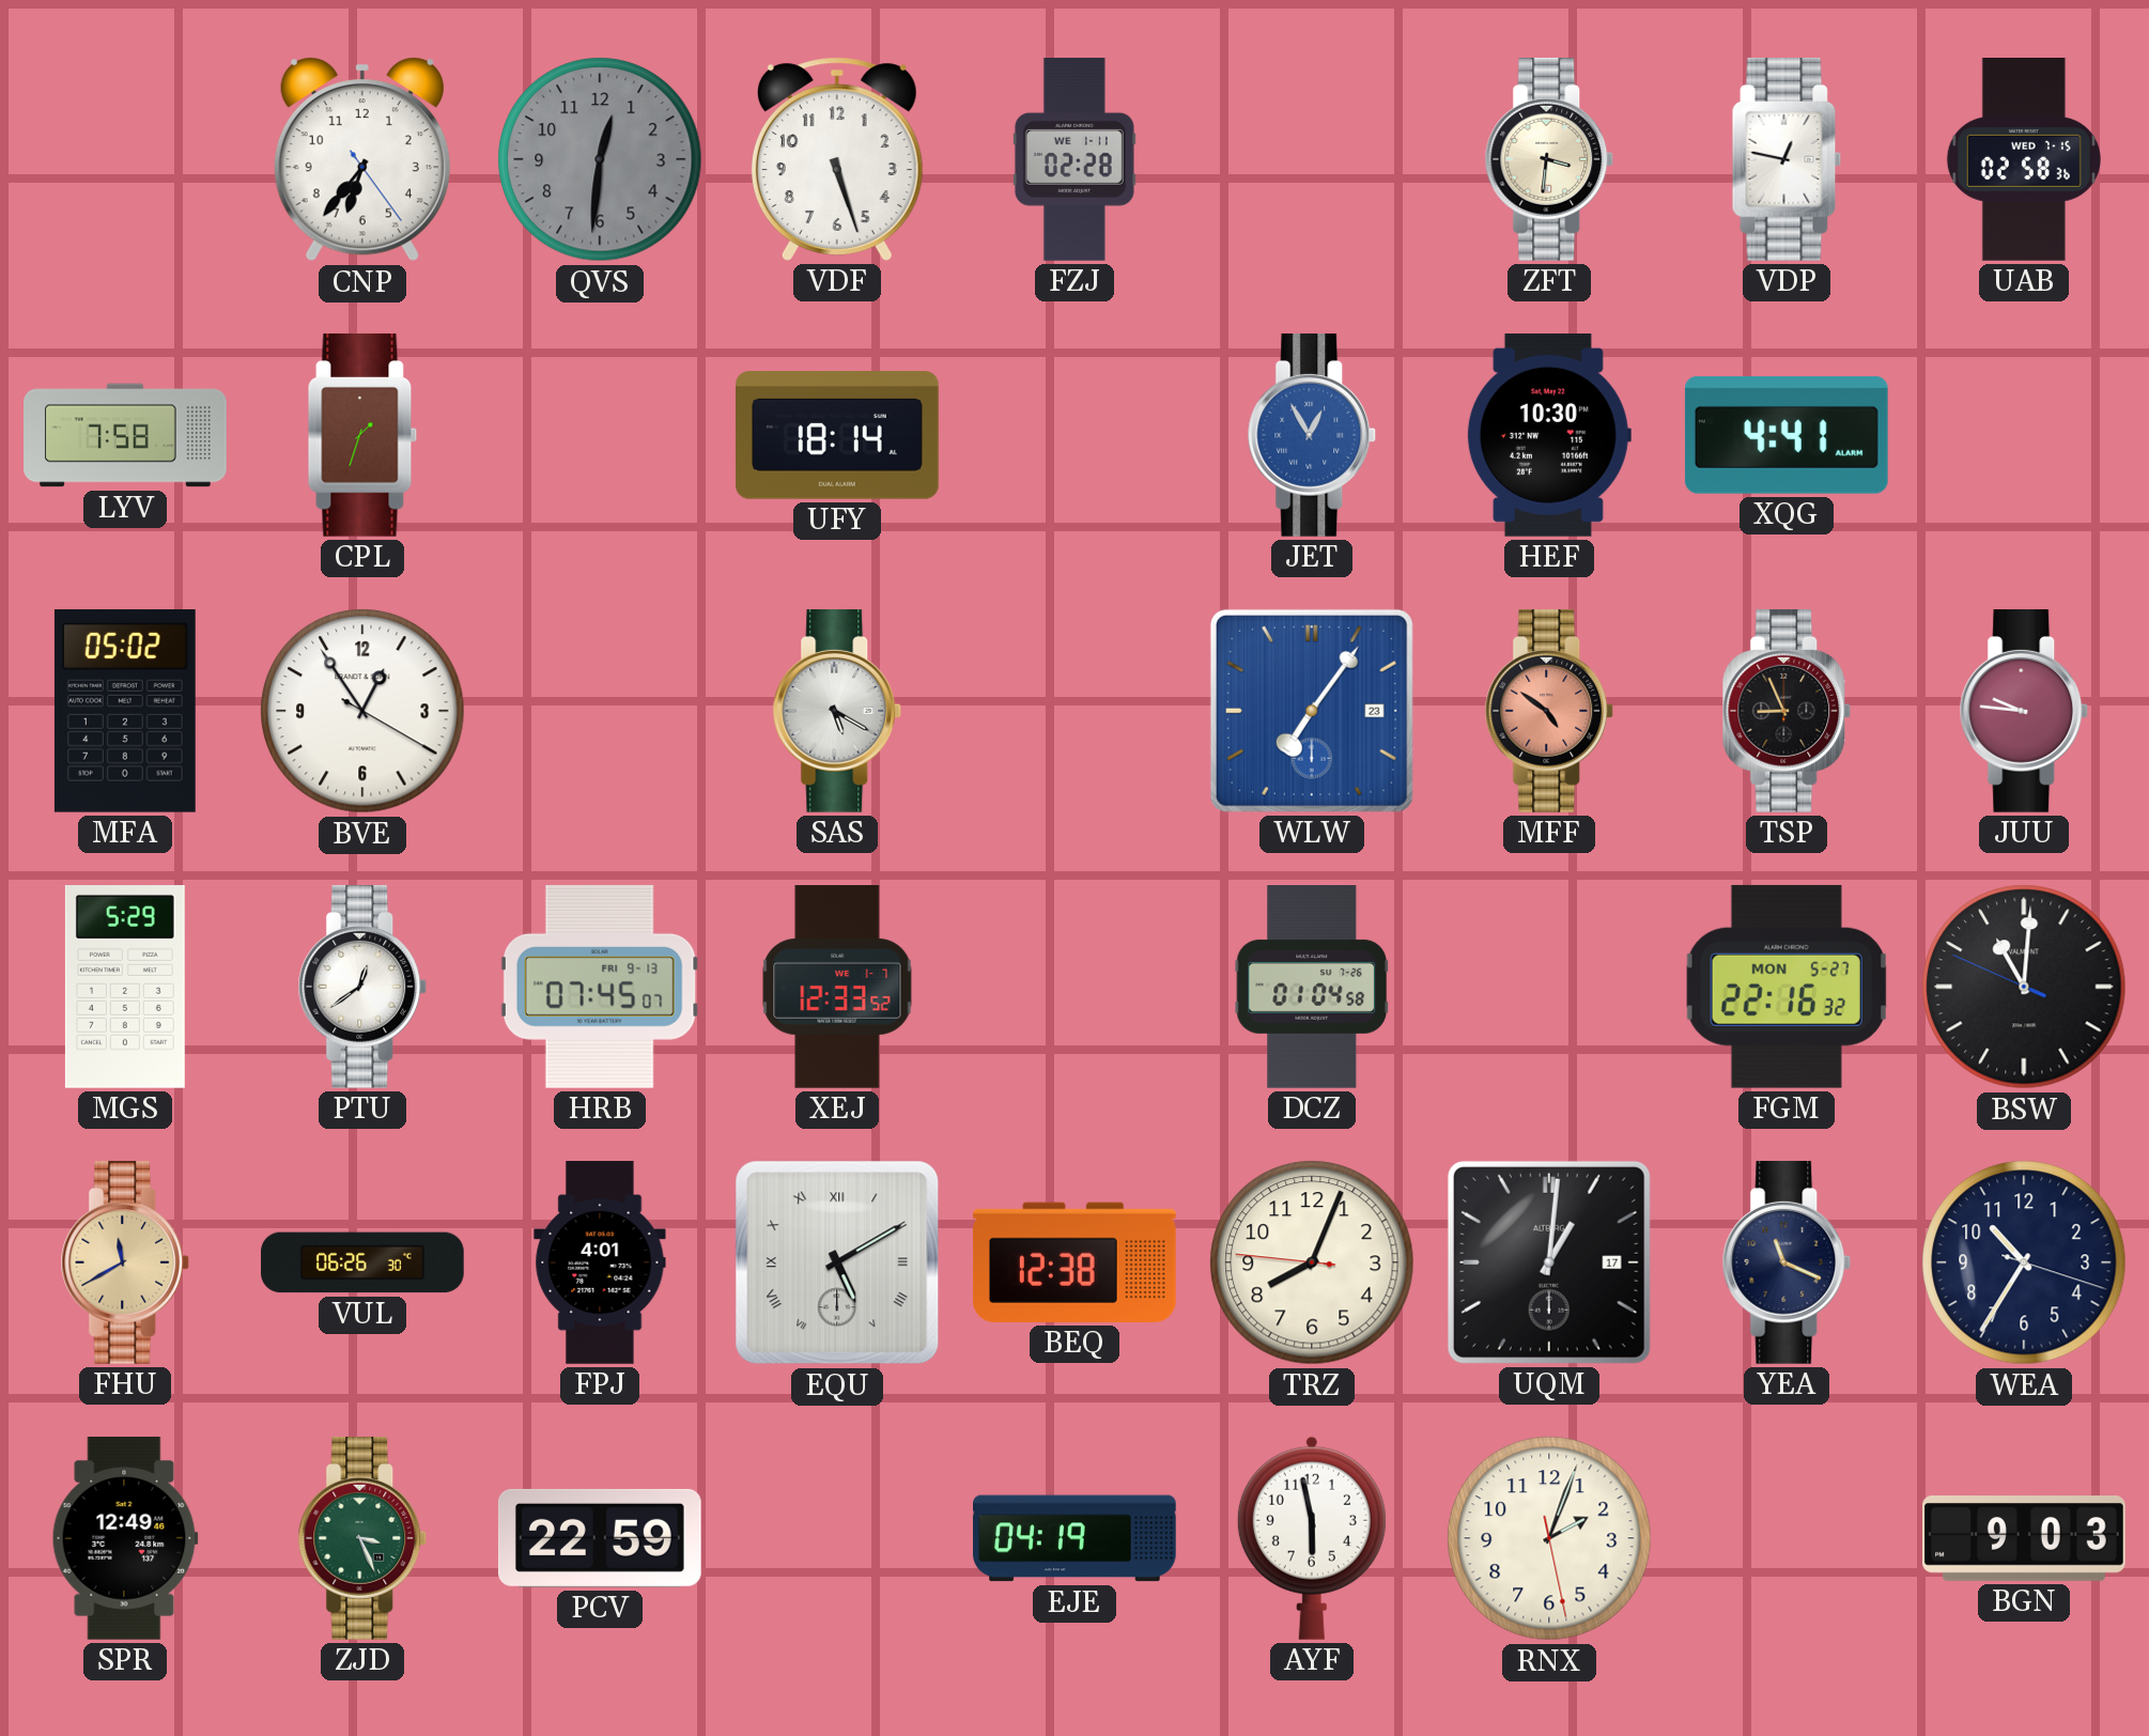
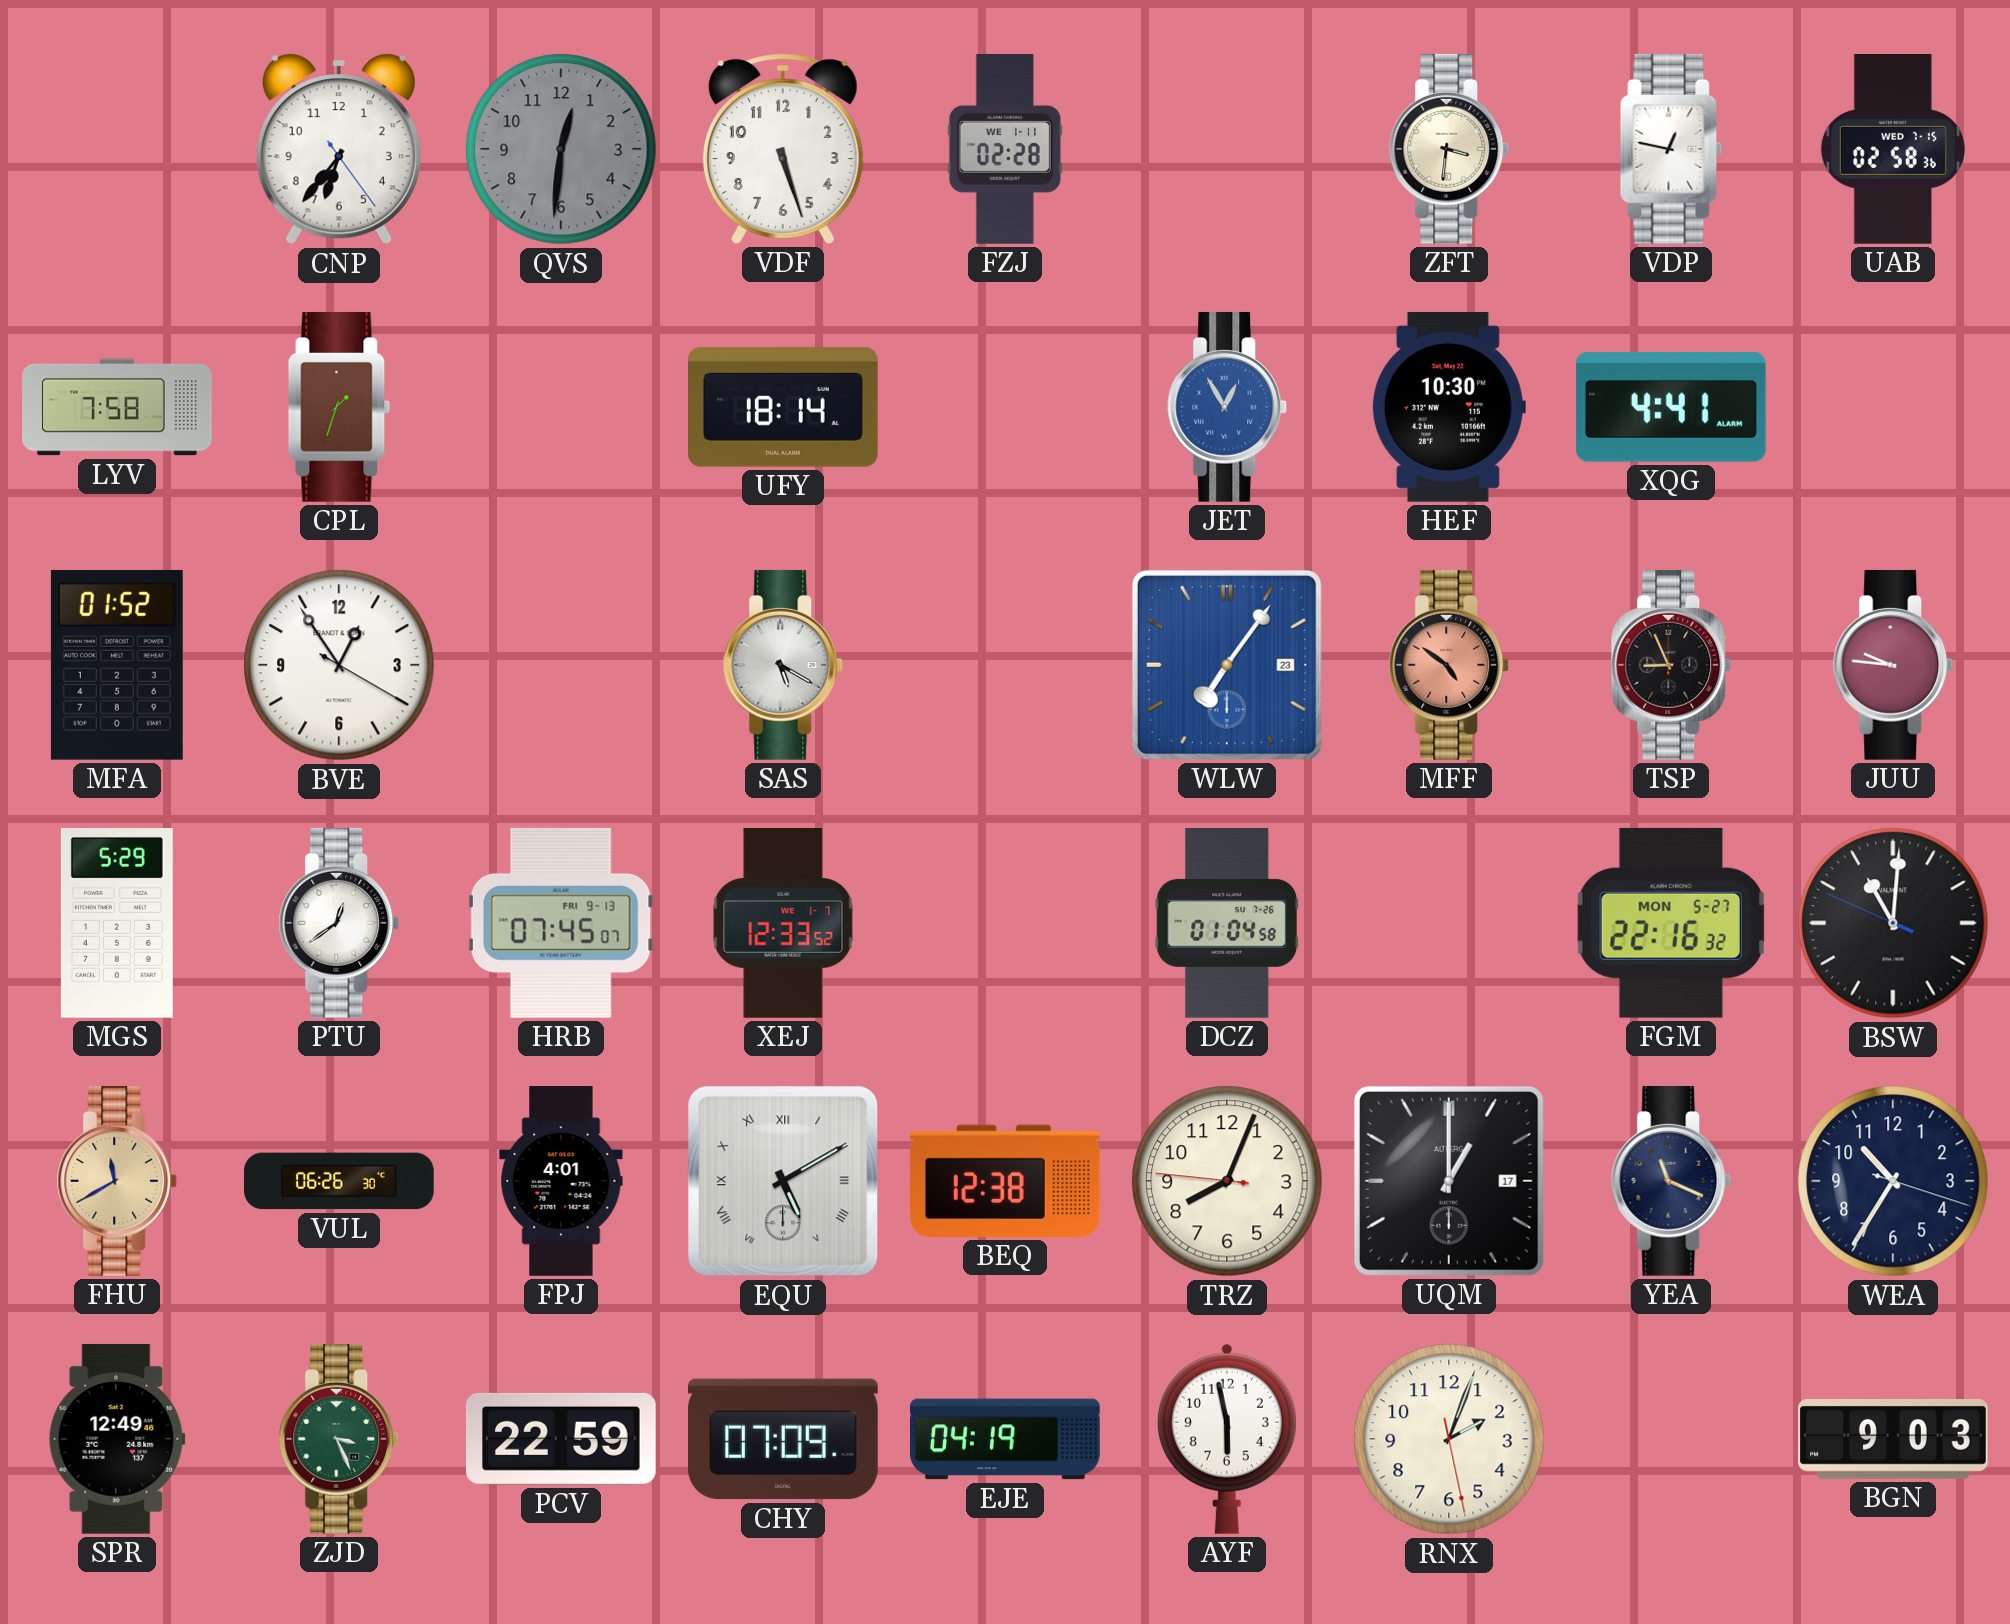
MFA: 05:02 -> 01:52 (117, 665)
UQM: 1:01 -> 1:00 (1449, 1181)
CHY: none -> 07:09 (784, 1439)
